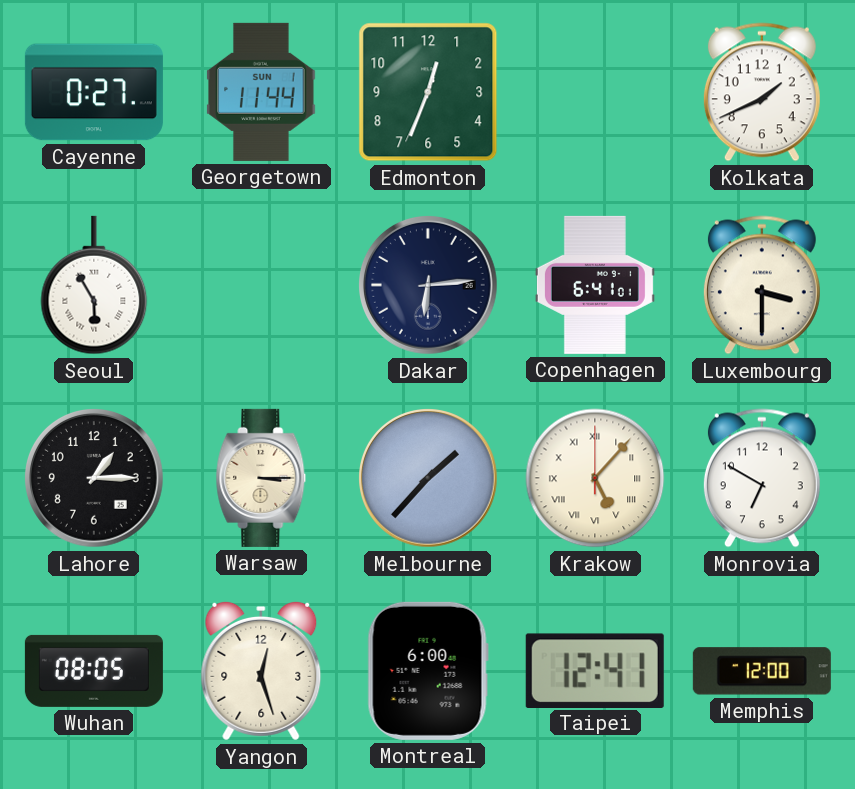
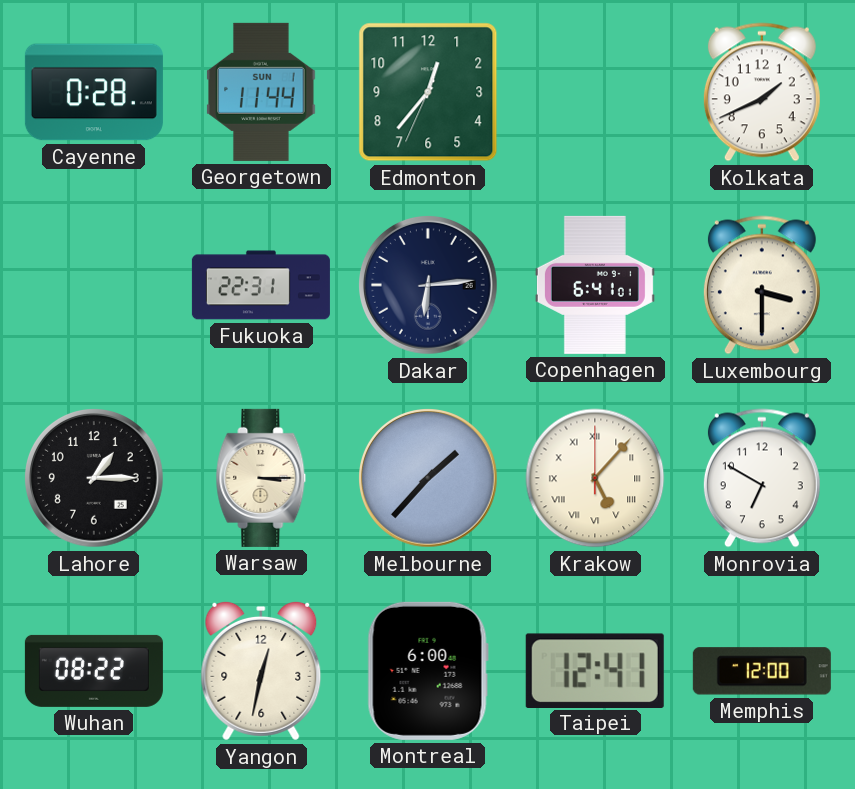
Cayenne: 0:27 -> 0:28 (94, 92)
Edmonton: 12:33 -> 12:36 (428, 92)
Seoul: 5:55 -> none (94, 285)
Fukuoka: none -> 22:31 (261, 285)
Wuhan: 08:05 -> 08:22 (94, 671)
Yangon: 12:27 -> 12:32 (261, 671)
